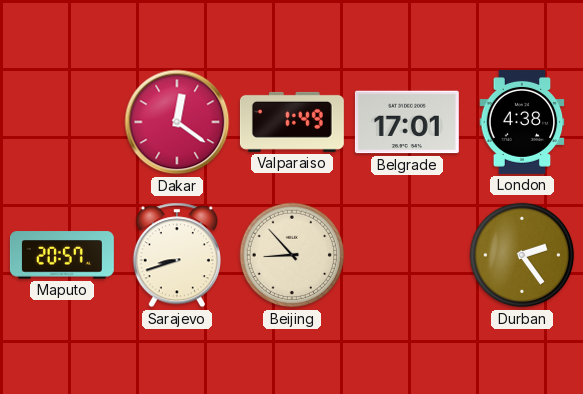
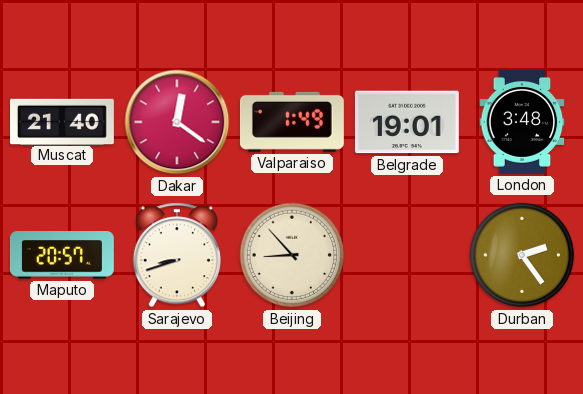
Muscat: none -> 21:40 (62, 121)
Belgrade: 17:01 -> 19:01 (407, 122)
London: 4:38 -> 3:48 (522, 122)
